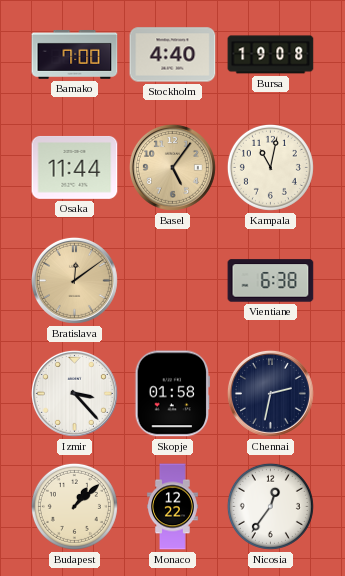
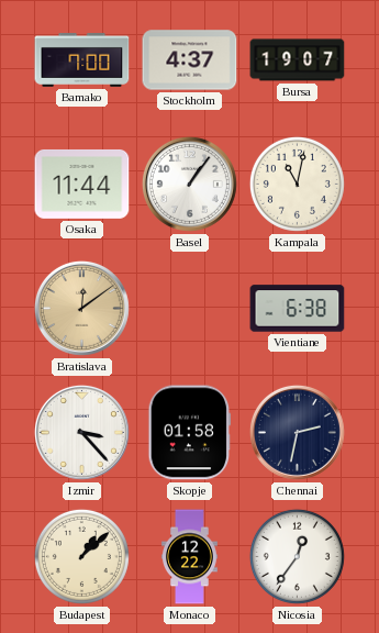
Stockholm: 4:40 -> 4:37 (190, 60)
Bursa: 19:08 -> 19:07 (298, 60)
Basel: 5:06 -> 1:06 (189, 184)
Basel dial: champagne -> white (189, 184)
